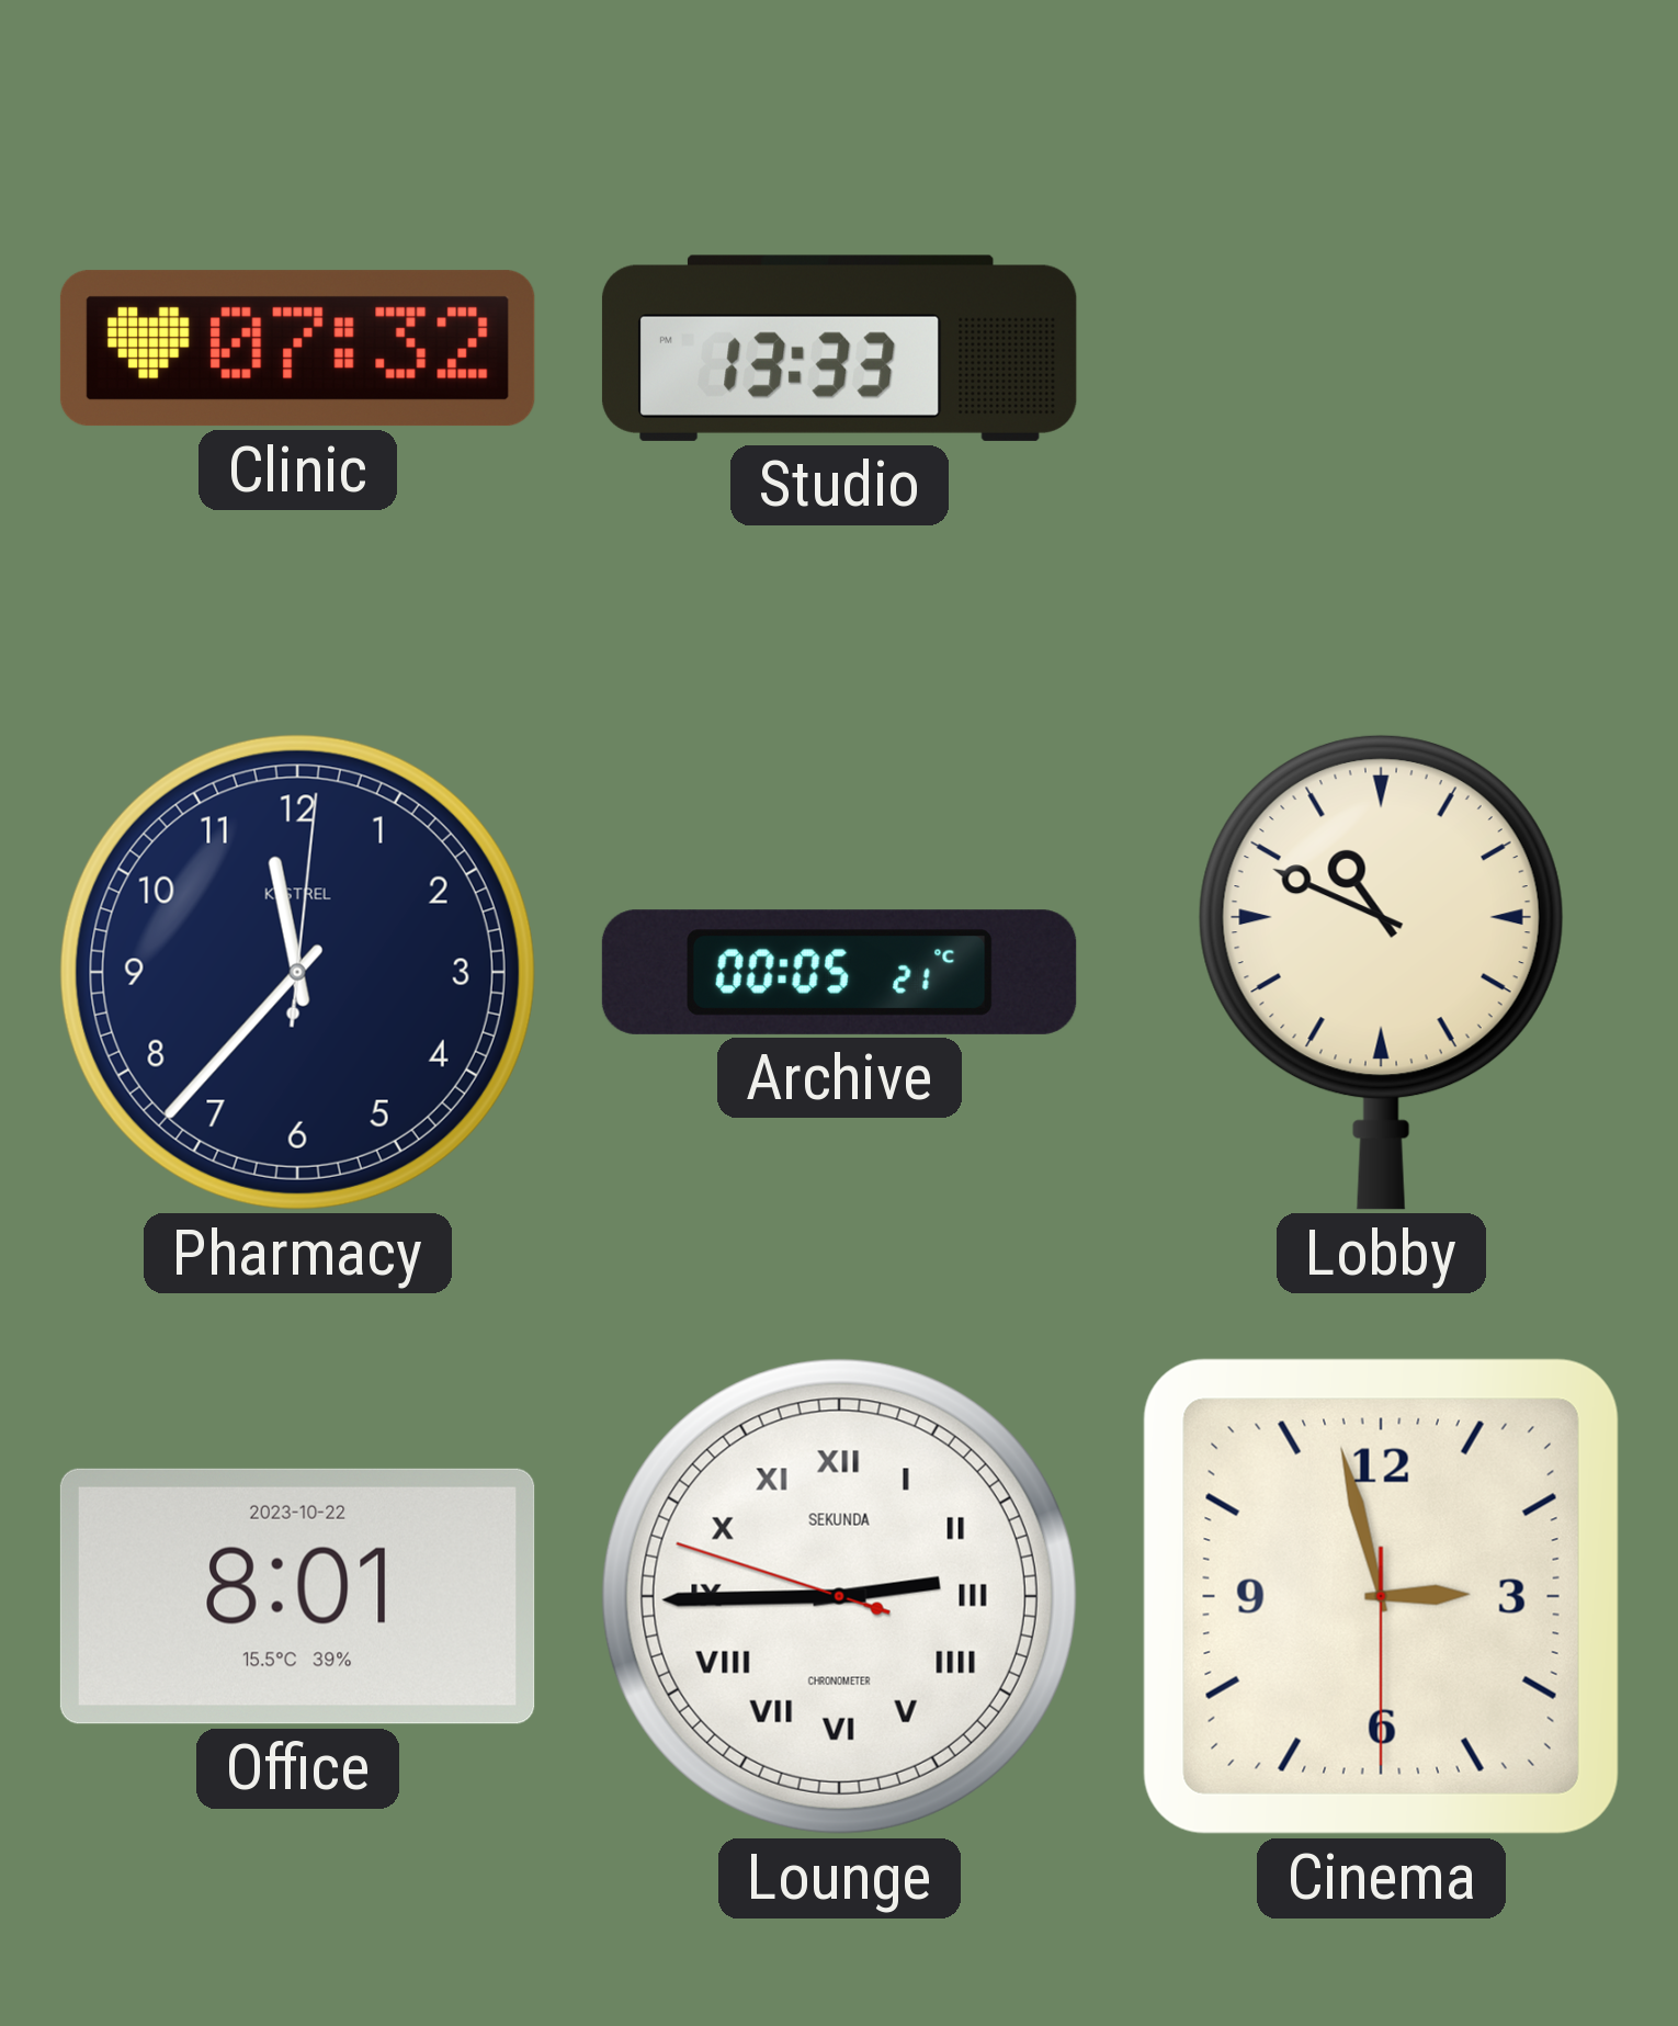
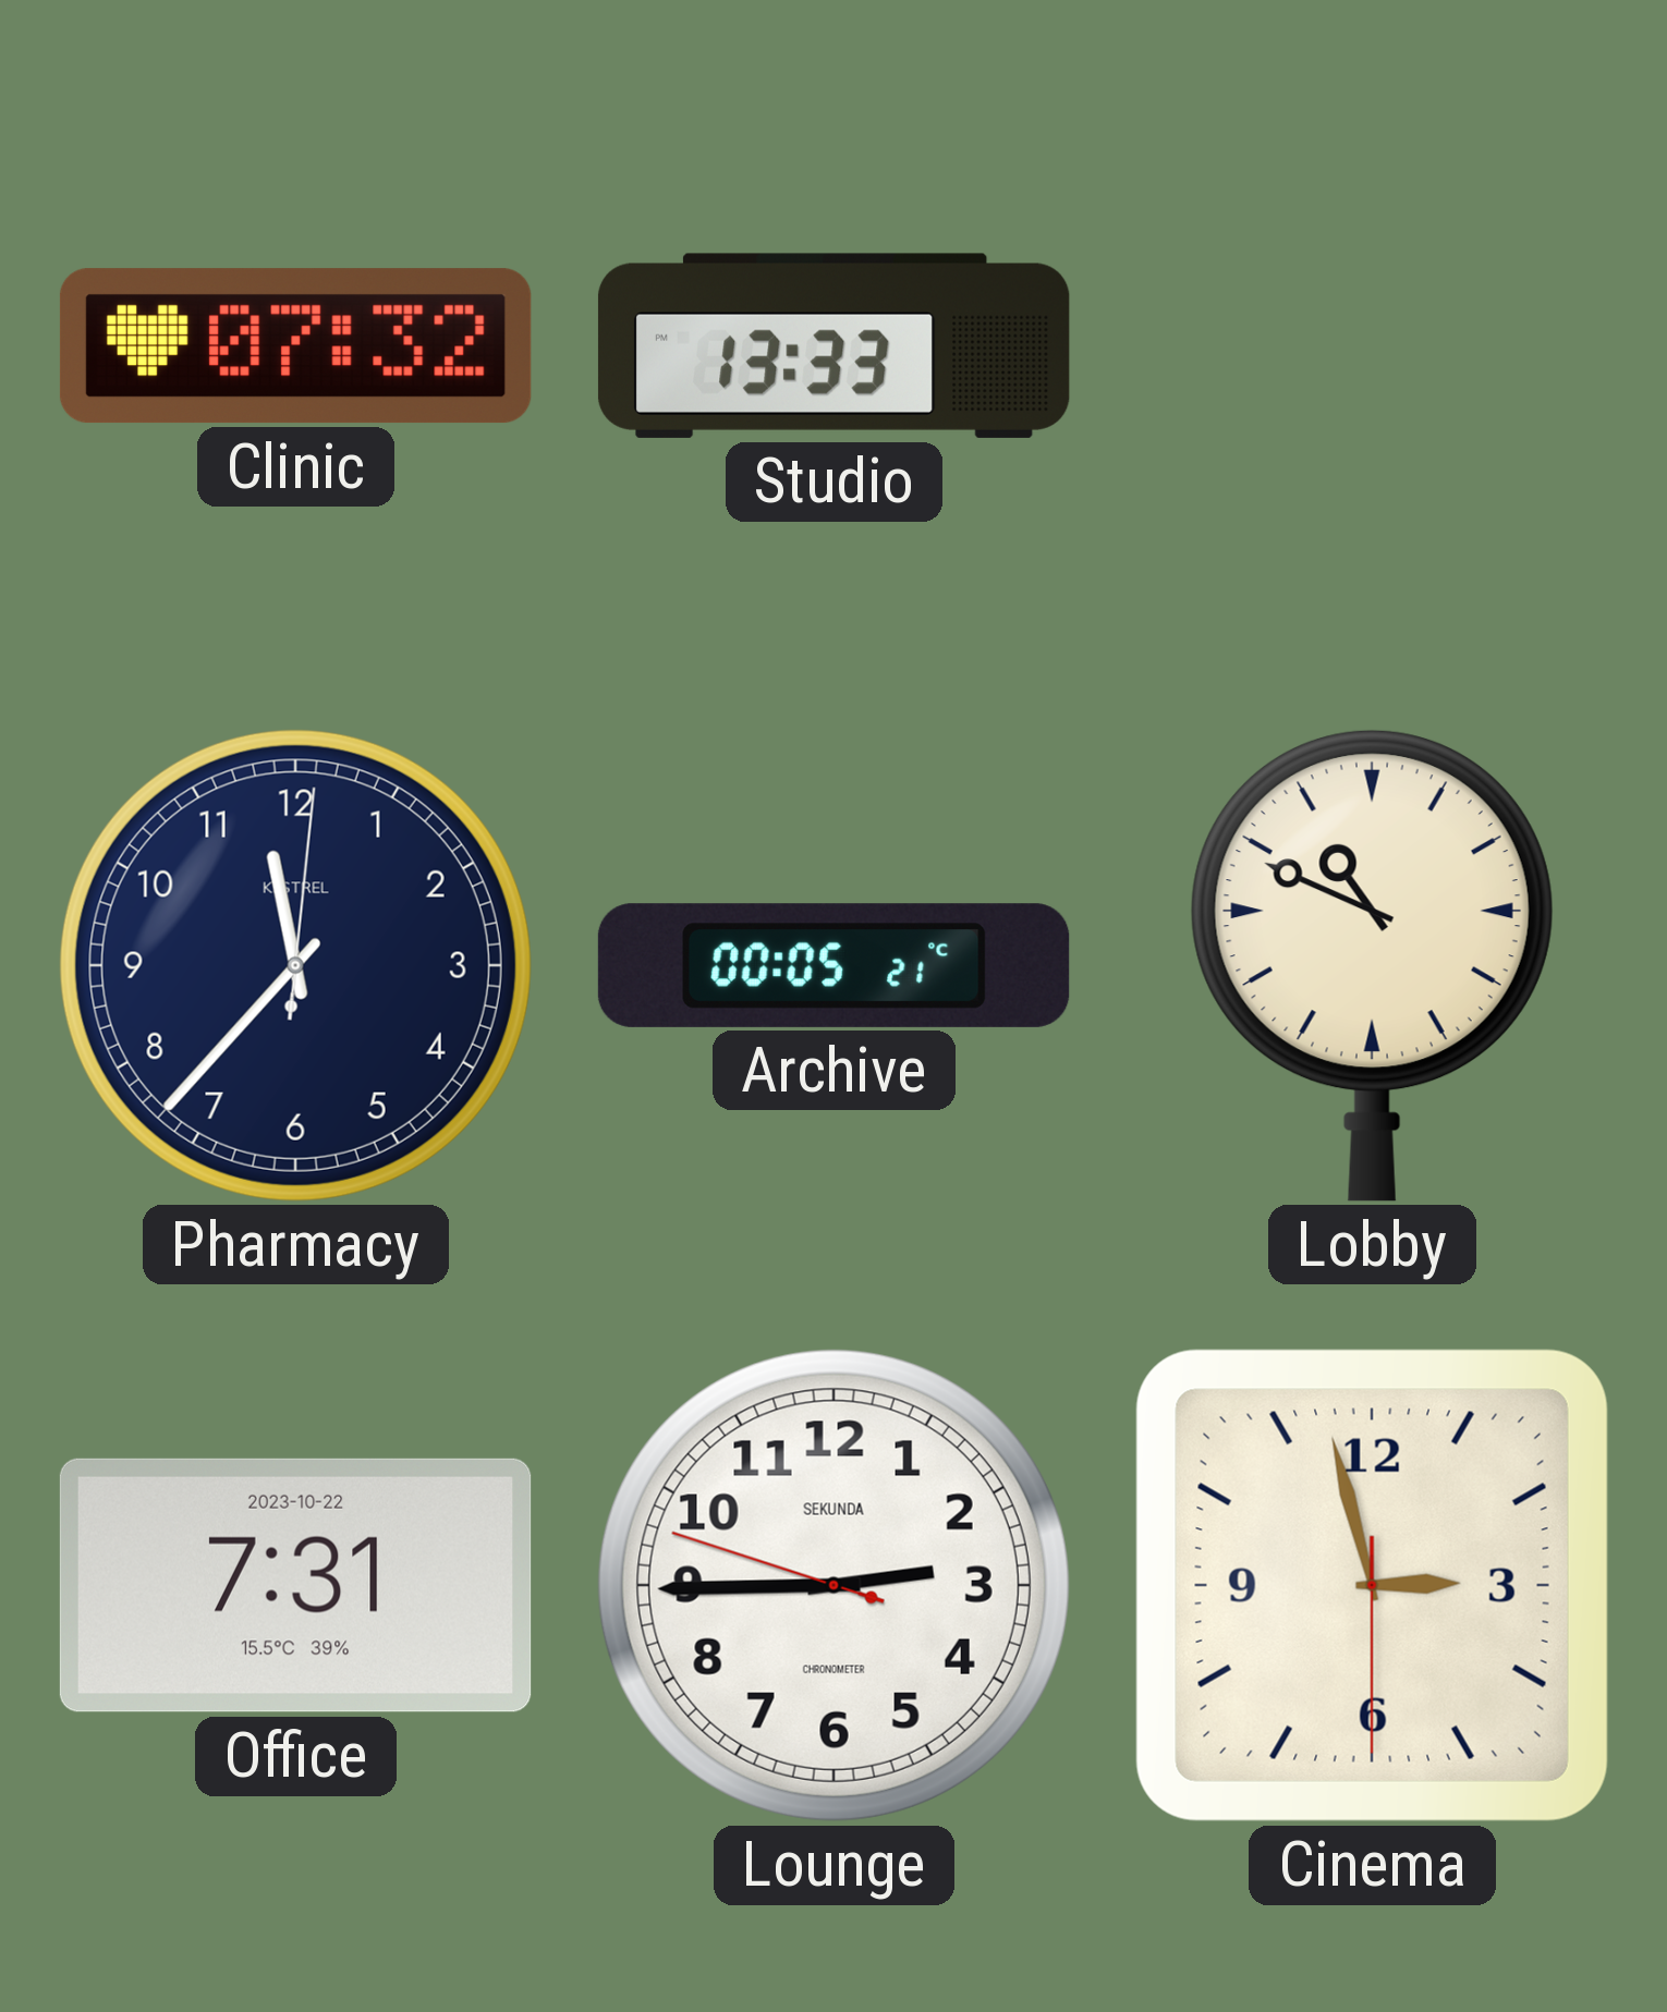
Office: 8:01 -> 7:31 (295, 1585)
Lounge numerals: Roman -> Arabic (833, 1585)
